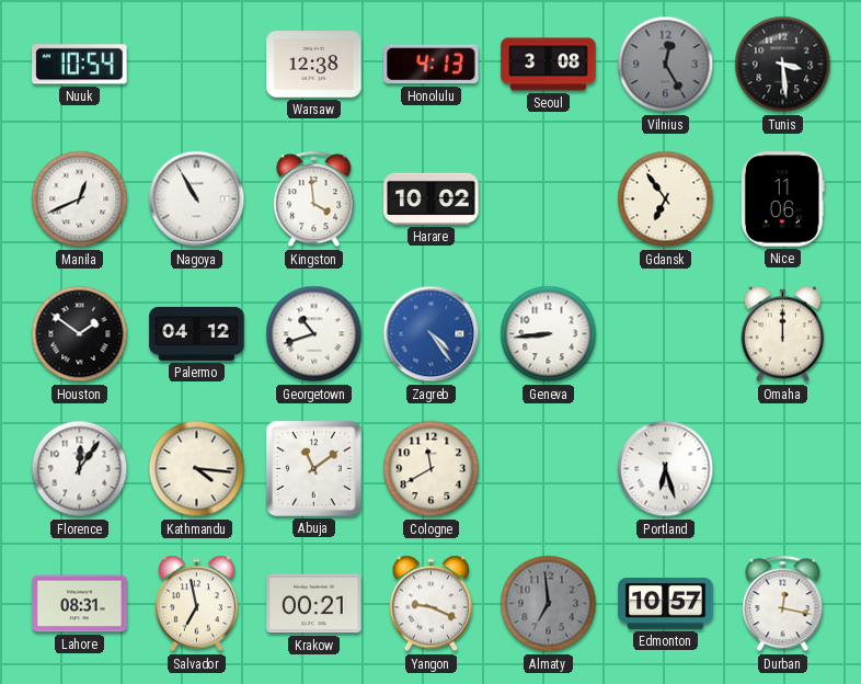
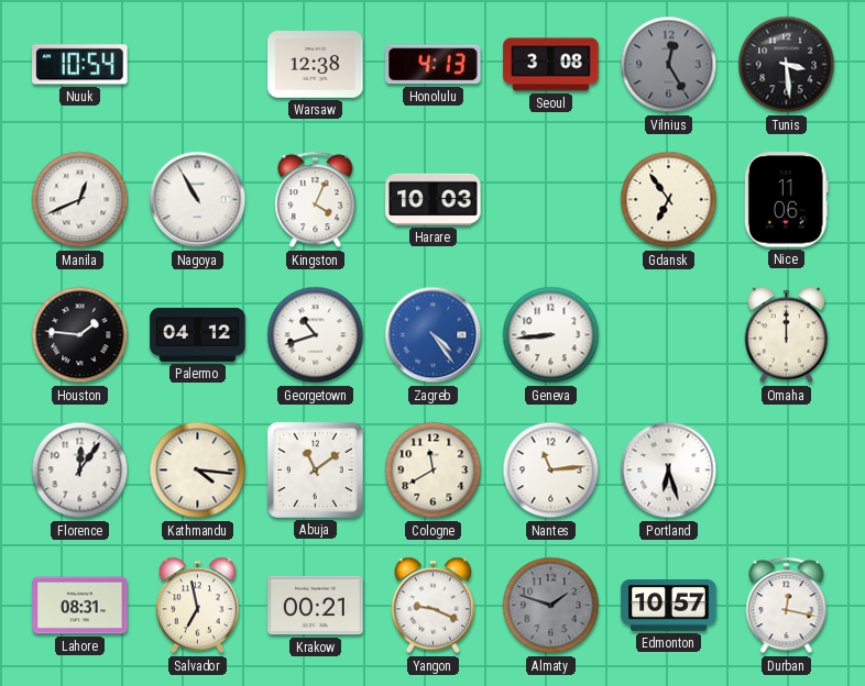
Kingston: 3:59 -> 4:04 (316, 200)
Harare: 10:02 -> 10:03 (434, 199)
Houston: 1:51 -> 1:46 (80, 335)
Nantes: none -> 11:14 (551, 471)
Almaty: 6:59 -> 1:48 (551, 606)
